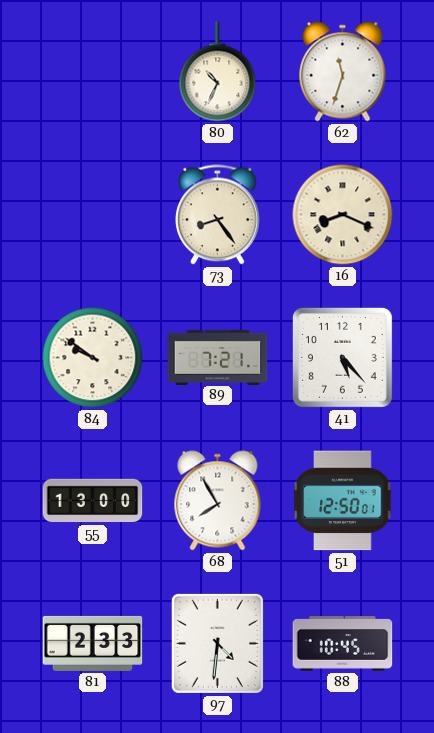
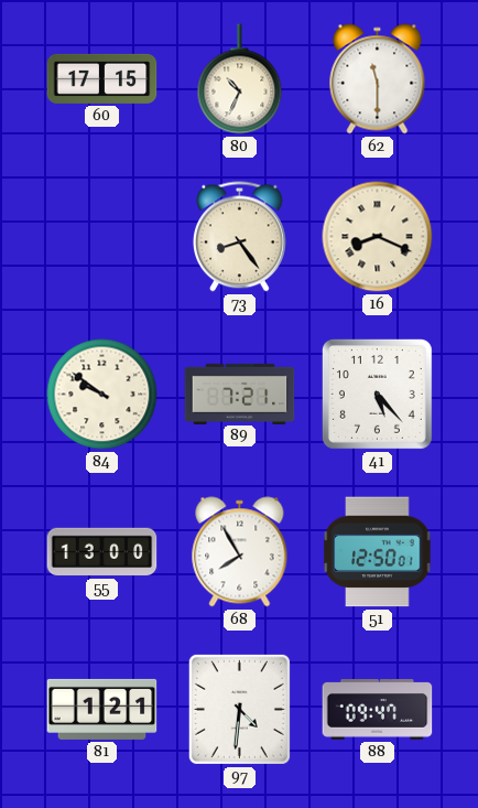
60: none -> 17:15 (102, 78)
62: 11:33 -> 11:30 (378, 79)
81: 2:33 -> 1:21 (102, 709)
88: 10:45 -> 09:47 (378, 710)
